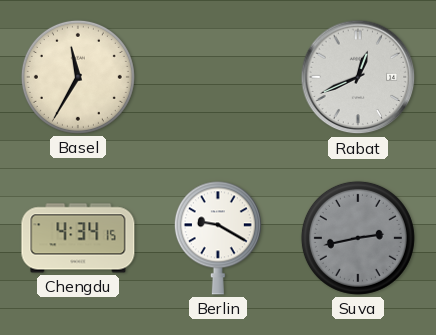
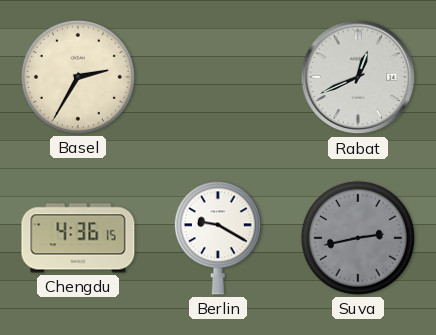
Basel: 11:35 -> 2:35 (78, 77)
Chengdu: 4:34 -> 4:36 (78, 238)
